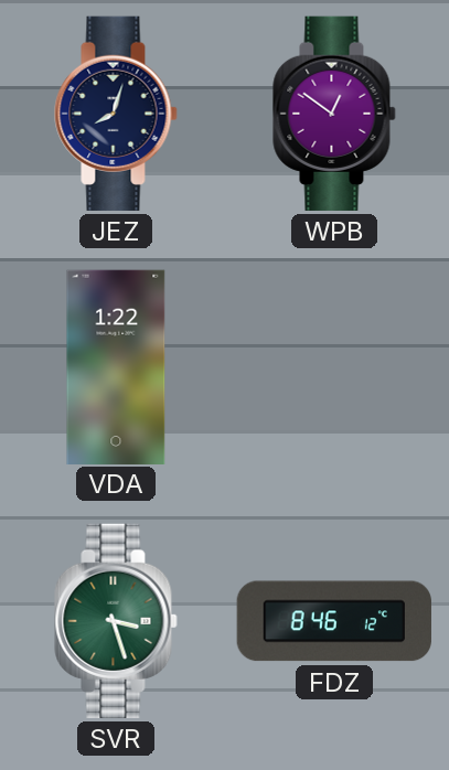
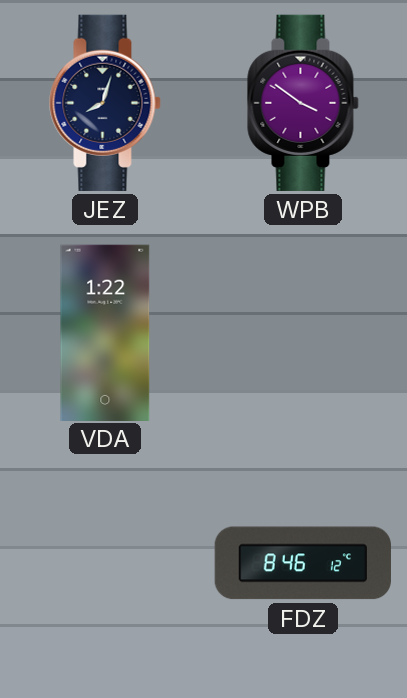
WPB: 12:51 -> 3:51 (303, 103)
SVR: 3:27 -> none (116, 621)
